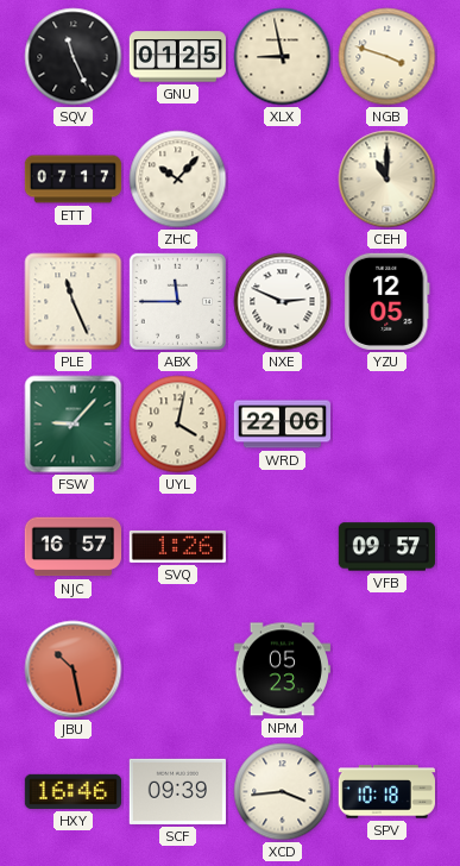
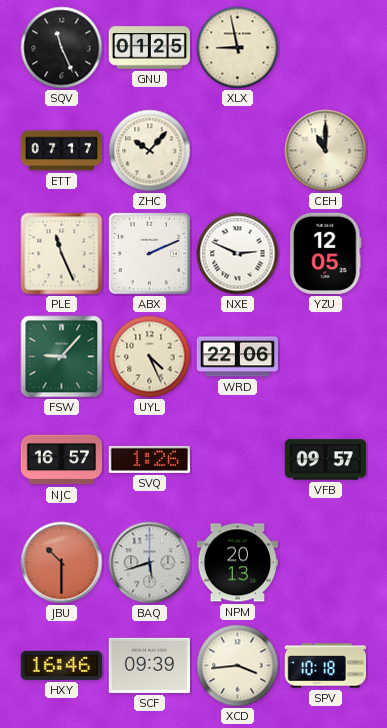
NGB: 3:48 -> none (387, 57)
ABX: 11:45 -> 2:11 (149, 253)
UYL: 4:02 -> 4:26 (150, 357)
JBU: 10:28 -> 10:30 (62, 563)
BAQ: none -> 5:42 (150, 563)
NPM: 05:23 -> 20:13 (237, 563)
